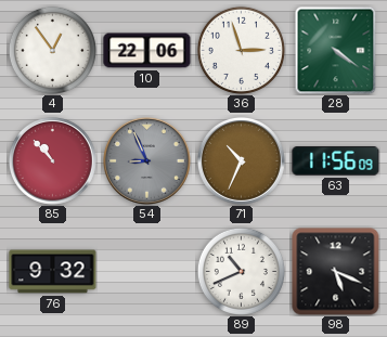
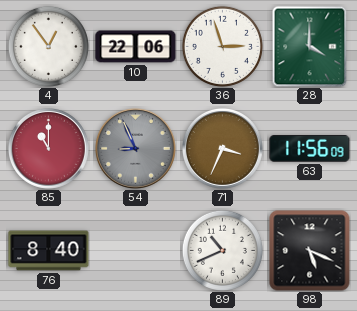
28: 4:21 -> 4:00 (310, 46)
85: 10:53 -> 11:00 (48, 148)
71: 10:34 -> 3:34 (222, 148)
76: 9:32 -> 8:40 (49, 251)
